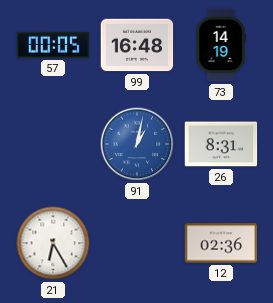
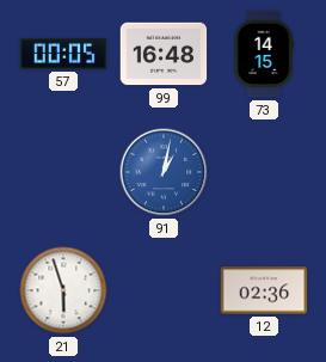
73: 14:19 -> 14:15 (264, 54)
26: 8:31 -> none (221, 144)
21: 6:25 -> 5:57 (63, 290)
